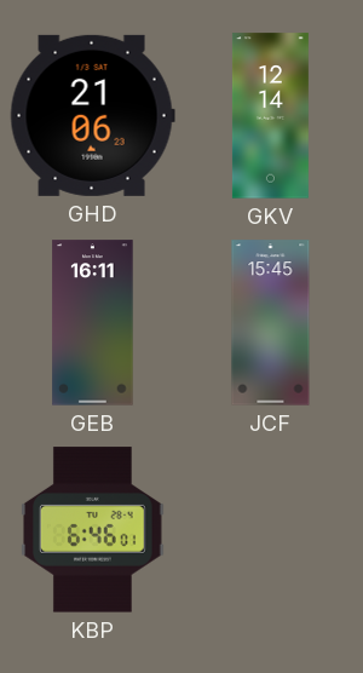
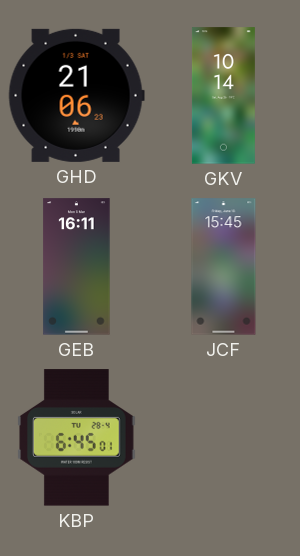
GKV: 12:14 -> 10:14 (223, 96)
KBP: 6:46 -> 6:45 (77, 438)
